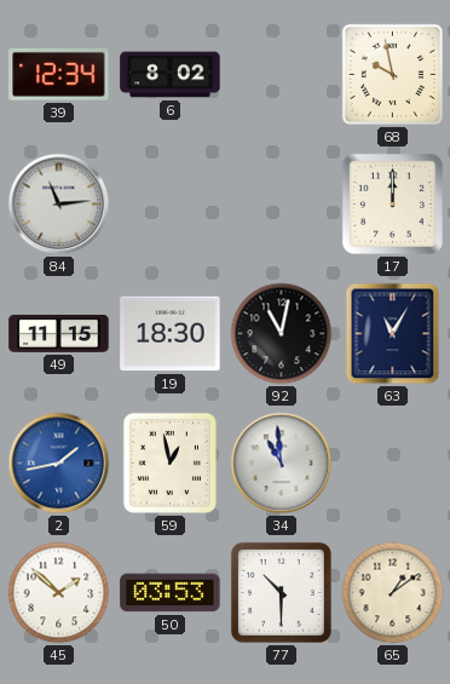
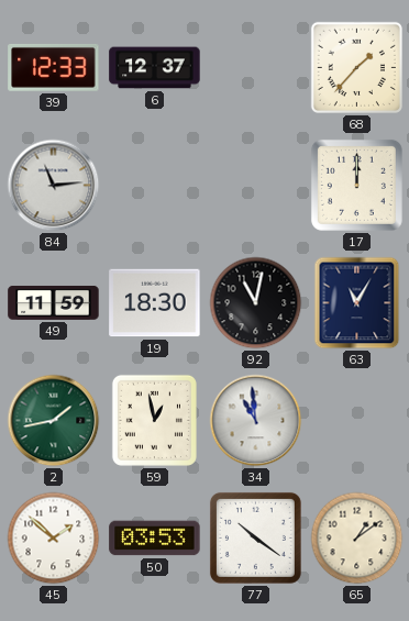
39: 12:34 -> 12:33 (54, 67)
6: 8:02 -> 12:37 (155, 68)
68: 9:58 -> 1:37 (356, 67)
49: 11:15 -> 11:59 (54, 302)
2 dial: blue -> green (54, 421)
77: 10:30 -> 10:21 (255, 537)
